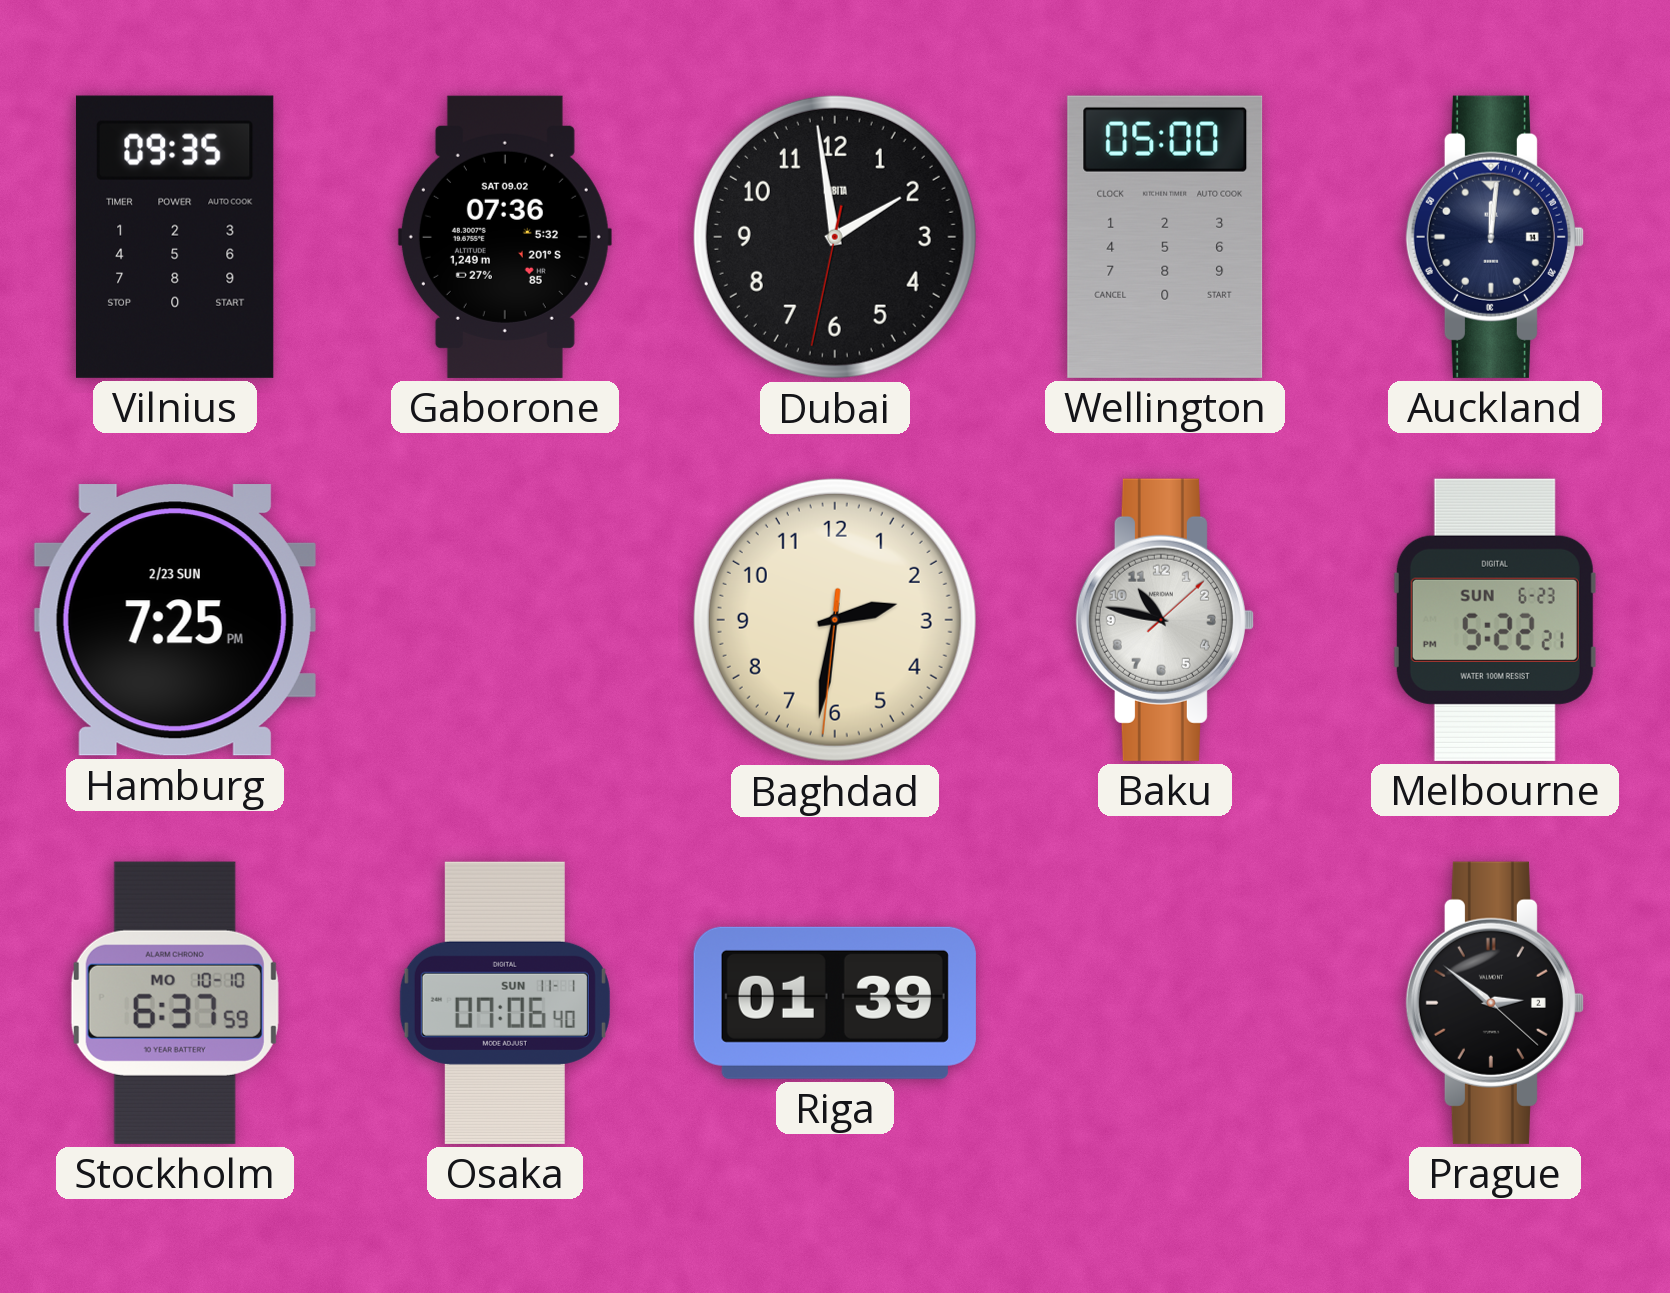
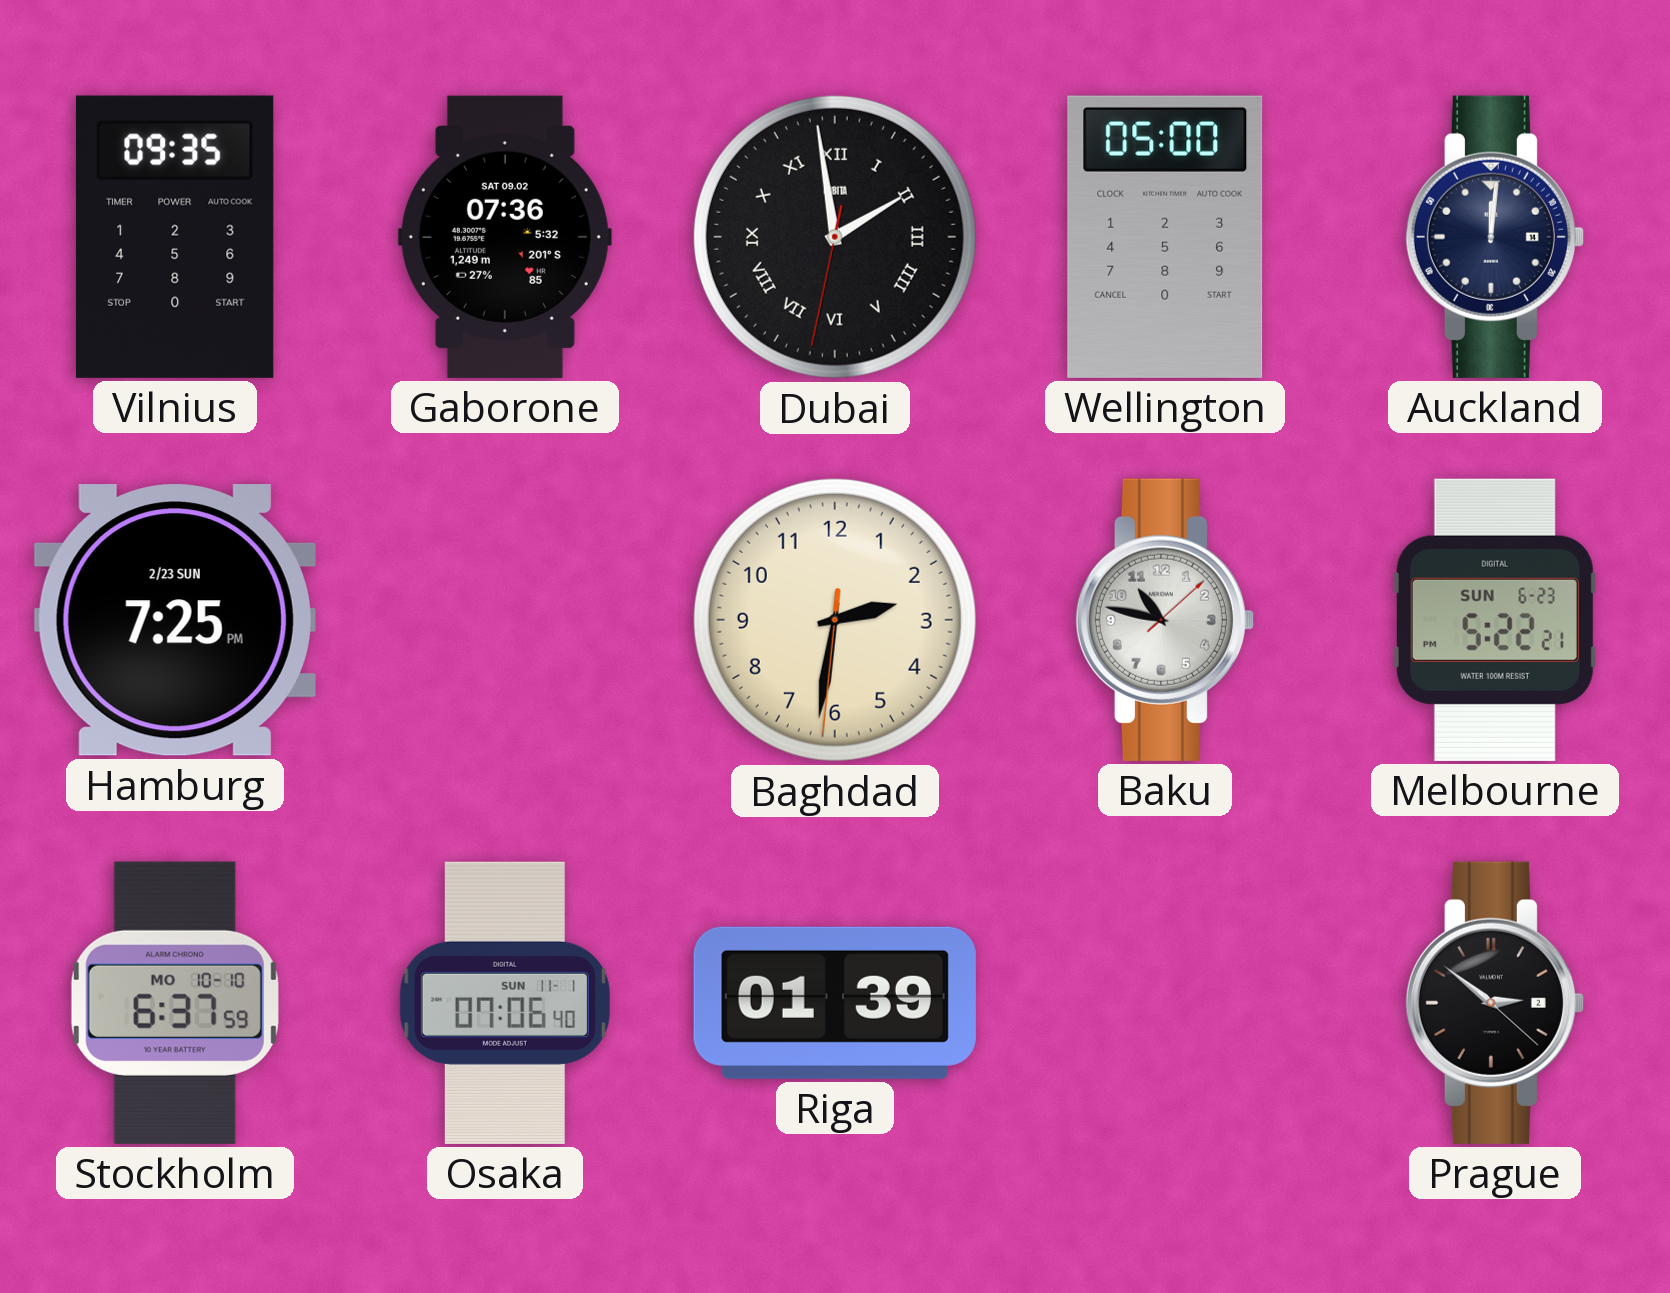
Dubai numerals: Arabic -> Roman (835, 237)
